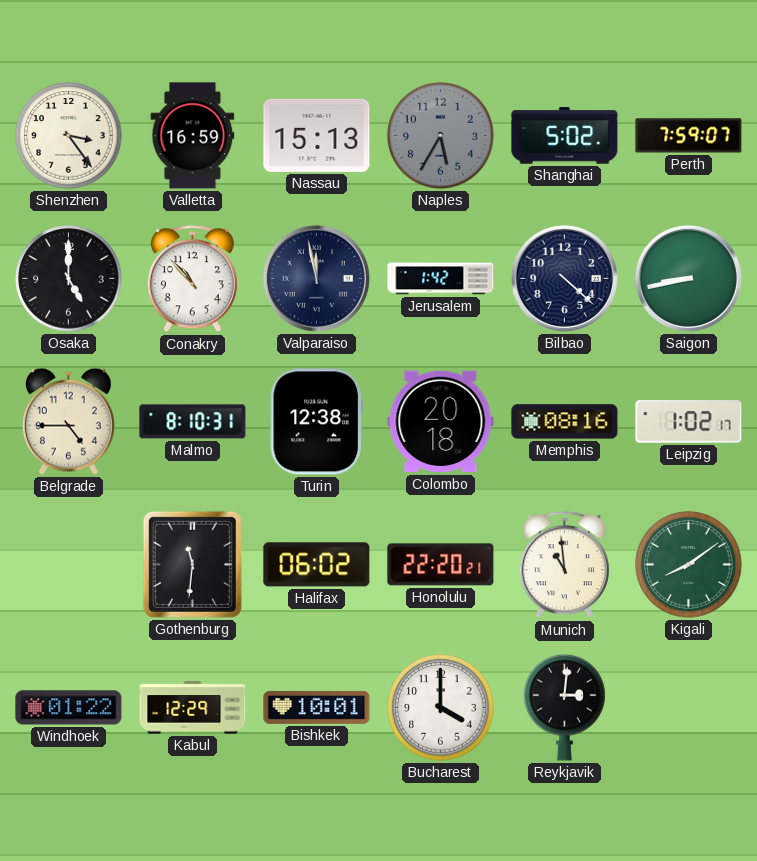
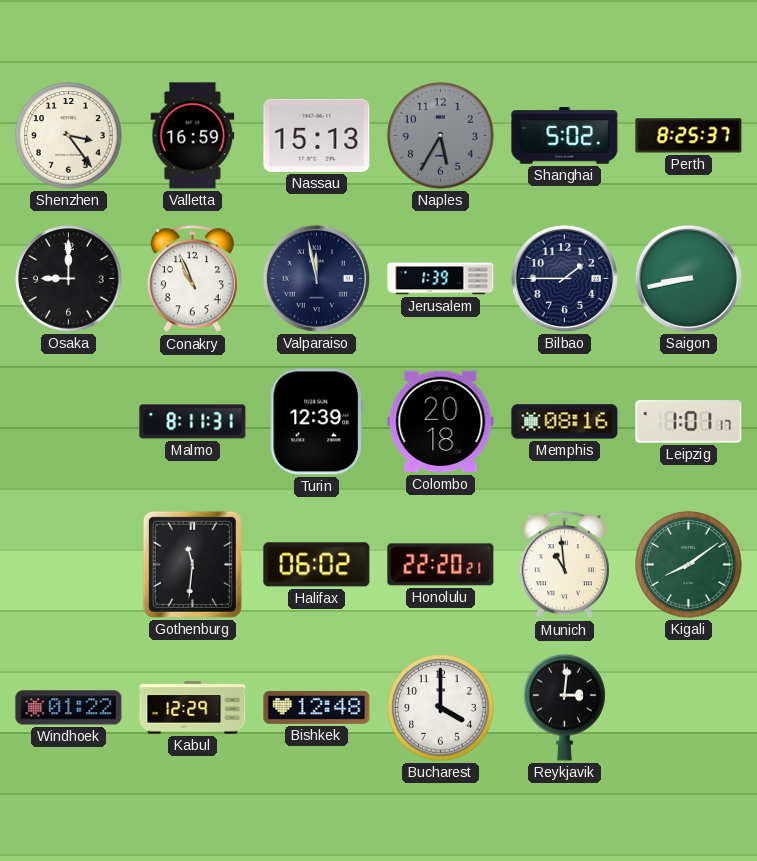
Perth: 7:59 -> 8:25 (689, 136)
Osaka: 5:00 -> 9:00 (69, 279)
Conakry: 10:53 -> 10:56 (192, 279)
Jerusalem: 1:42 -> 1:39 (441, 279)
Bilbao: 4:22 -> 1:45 (564, 278)
Belgrade: 4:45 -> none (68, 421)
Malmo: 8:10 -> 8:11 (193, 422)
Turin: 12:38 -> 12:39 (316, 422)
Leipzig: 1:02 -> 1:01 (689, 422)
Bishkek: 10:01 -> 12:48 (317, 707)
